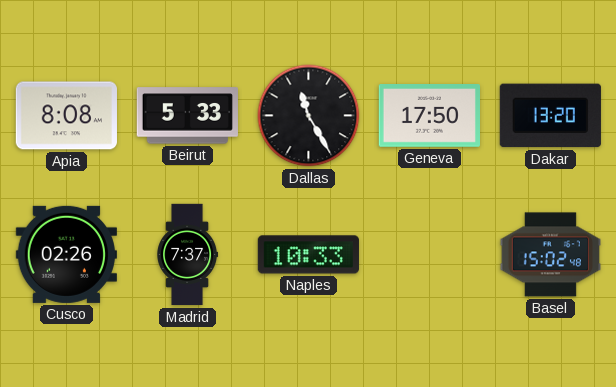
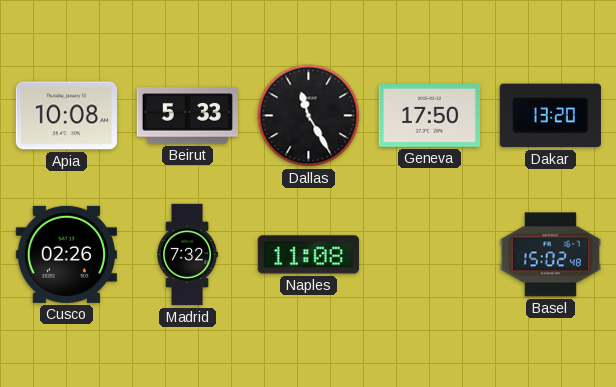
Apia: 8:08 -> 10:08 (66, 116)
Madrid: 7:37 -> 7:32 (188, 255)
Naples: 10:33 -> 11:08 (308, 255)
